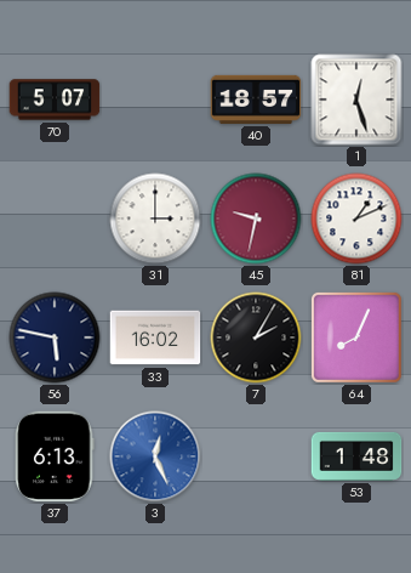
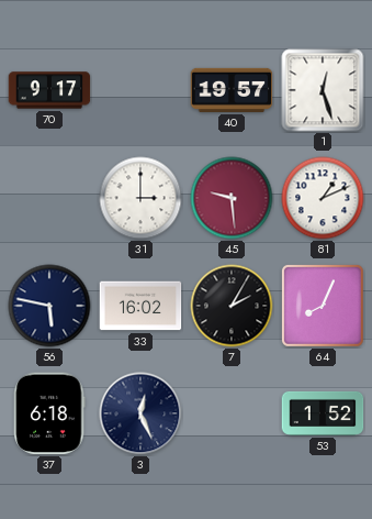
70: 5:07 -> 9:17 (49, 90)
40: 18:57 -> 19:57 (232, 90)
45: 9:32 -> 9:29 (232, 198)
37: 6:13 -> 6:18 (49, 413)
3 dial: blue -> navy (140, 413)
53: 1:48 -> 1:52 (323, 413)
